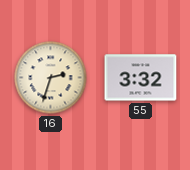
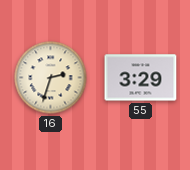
55: 3:32 -> 3:29 (141, 78)
